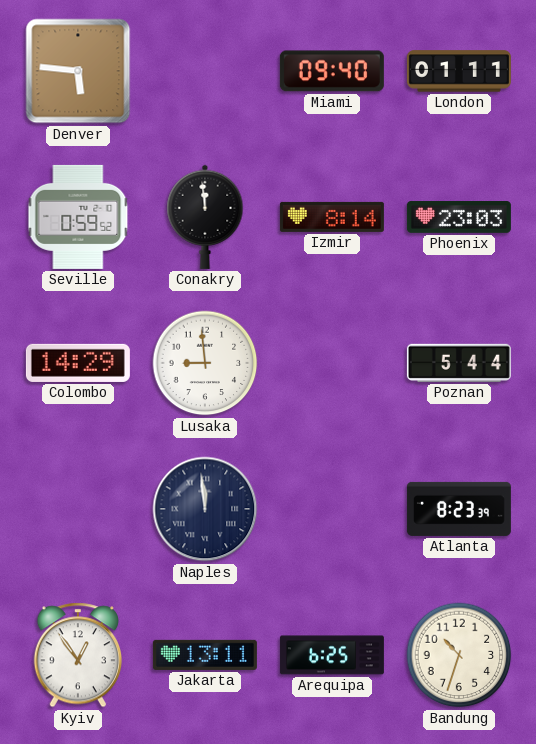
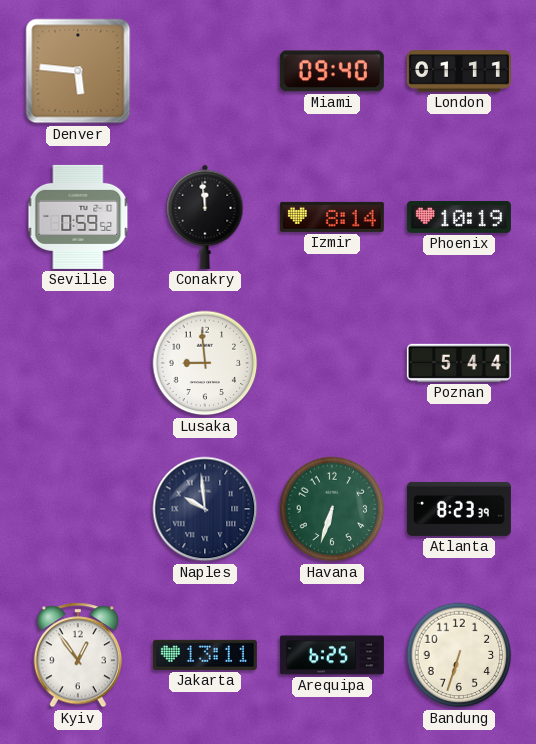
Phoenix: 23:03 -> 10:19 (459, 218)
Colombo: 14:29 -> none (78, 363)
Naples: 11:59 -> 9:59 (205, 509)
Havana: none -> 6:33 (332, 509)
Bandung: 10:33 -> 6:33 (459, 655)
